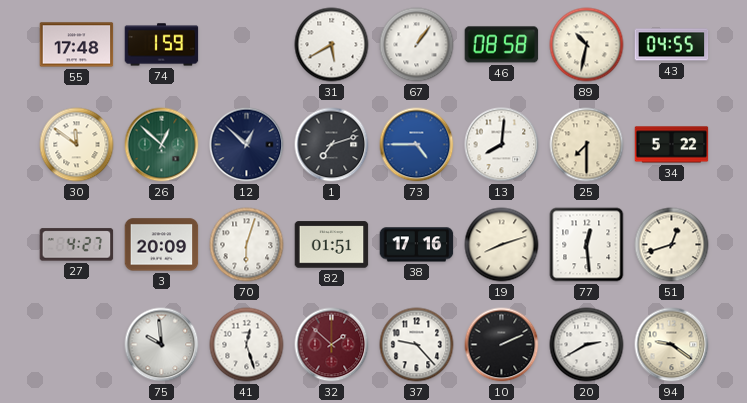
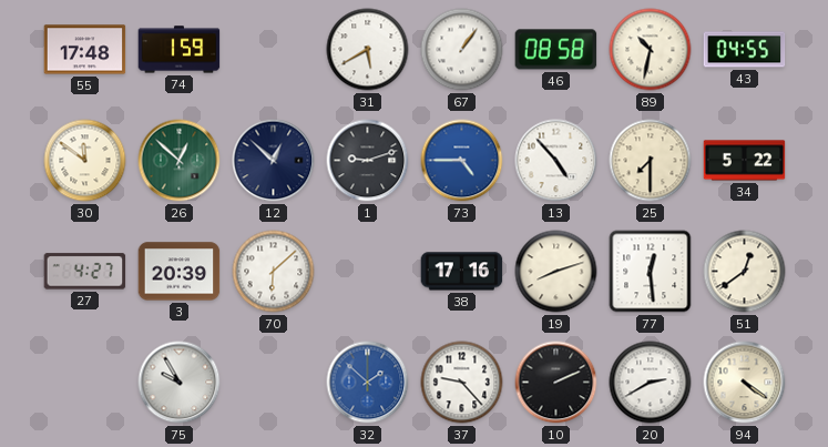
1: 7:12 -> 9:12 (368, 161)
13: 8:01 -> 4:53 (556, 161)
3: 20:09 -> 20:39 (180, 272)
70: 6:03 -> 6:08 (274, 272)
82: 01:51 -> none (332, 245)
51: 12:42 -> 12:39 (745, 272)
75: 9:59 -> 9:55 (180, 383)
41: 12:27 -> none (247, 345)
32 dial: burgundy -> blue (368, 383)
94: 9:21 -> 4:21 (745, 383)
